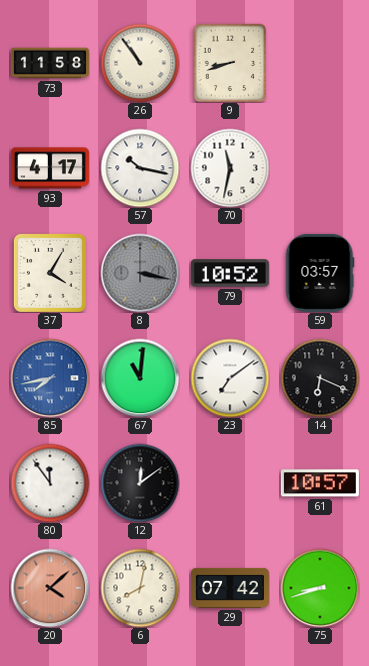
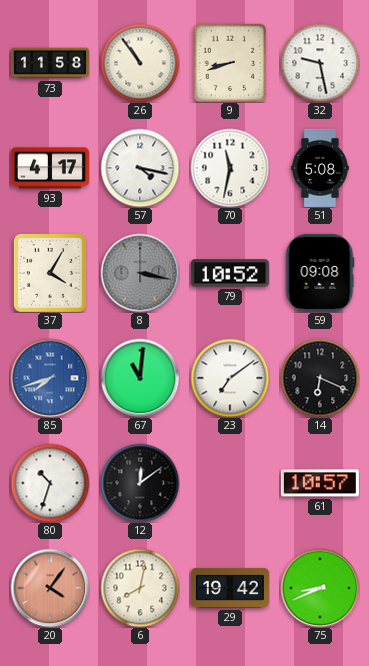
32: none -> 9:28 (320, 63)
57: 10:17 -> 4:17 (140, 168)
51: none -> 5:08 (321, 168)
59: 03:57 -> 09:08 (320, 273)
85: 7:43 -> 7:42 (50, 378)
80: 11:54 -> 10:33 (50, 483)
20: 4:08 -> 4:06 (50, 588)
29: 07:42 -> 19:42 (230, 588)
75: 8:42 -> 8:41 (320, 588)
